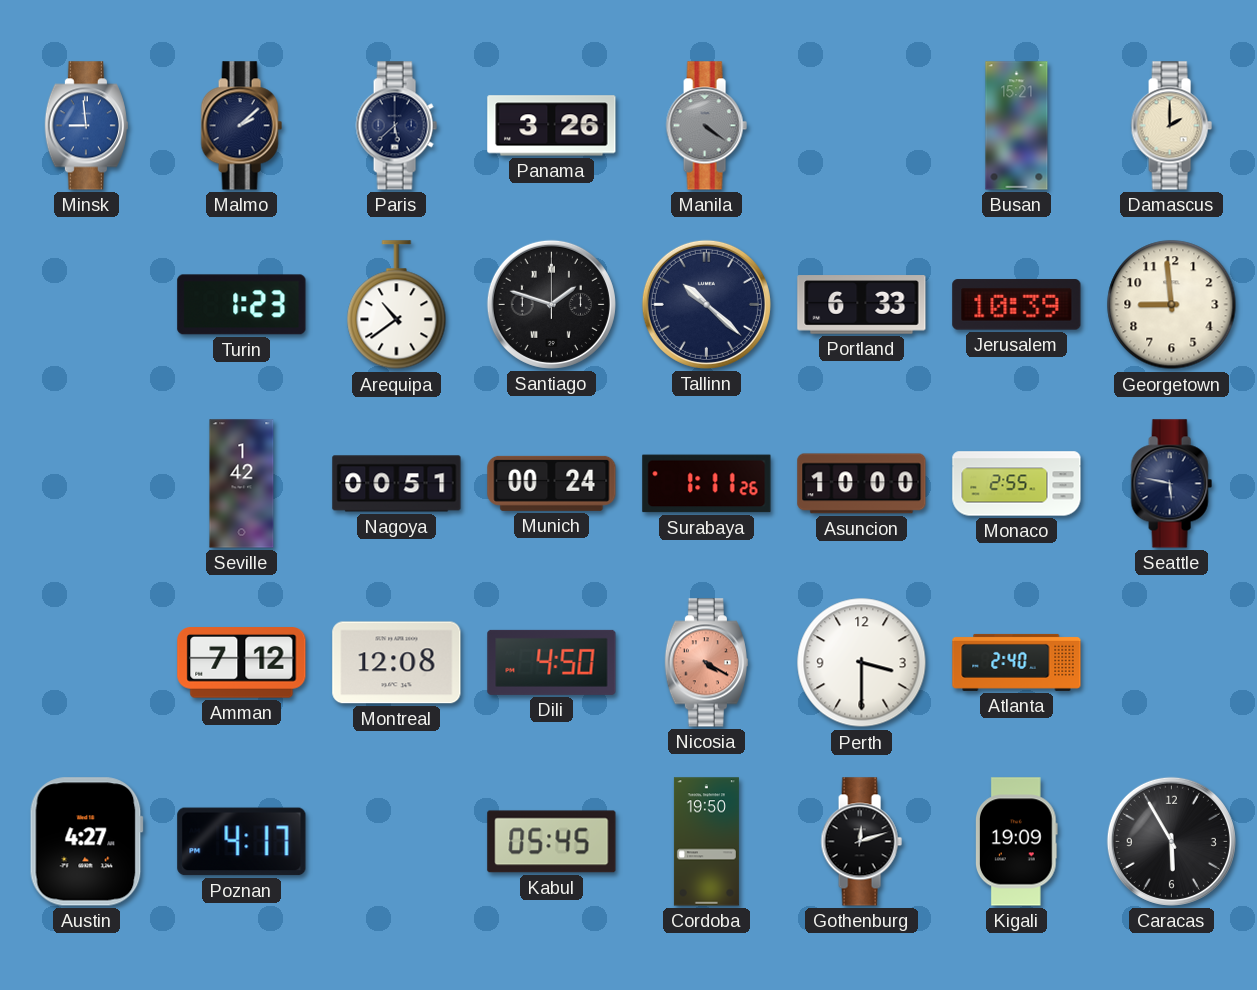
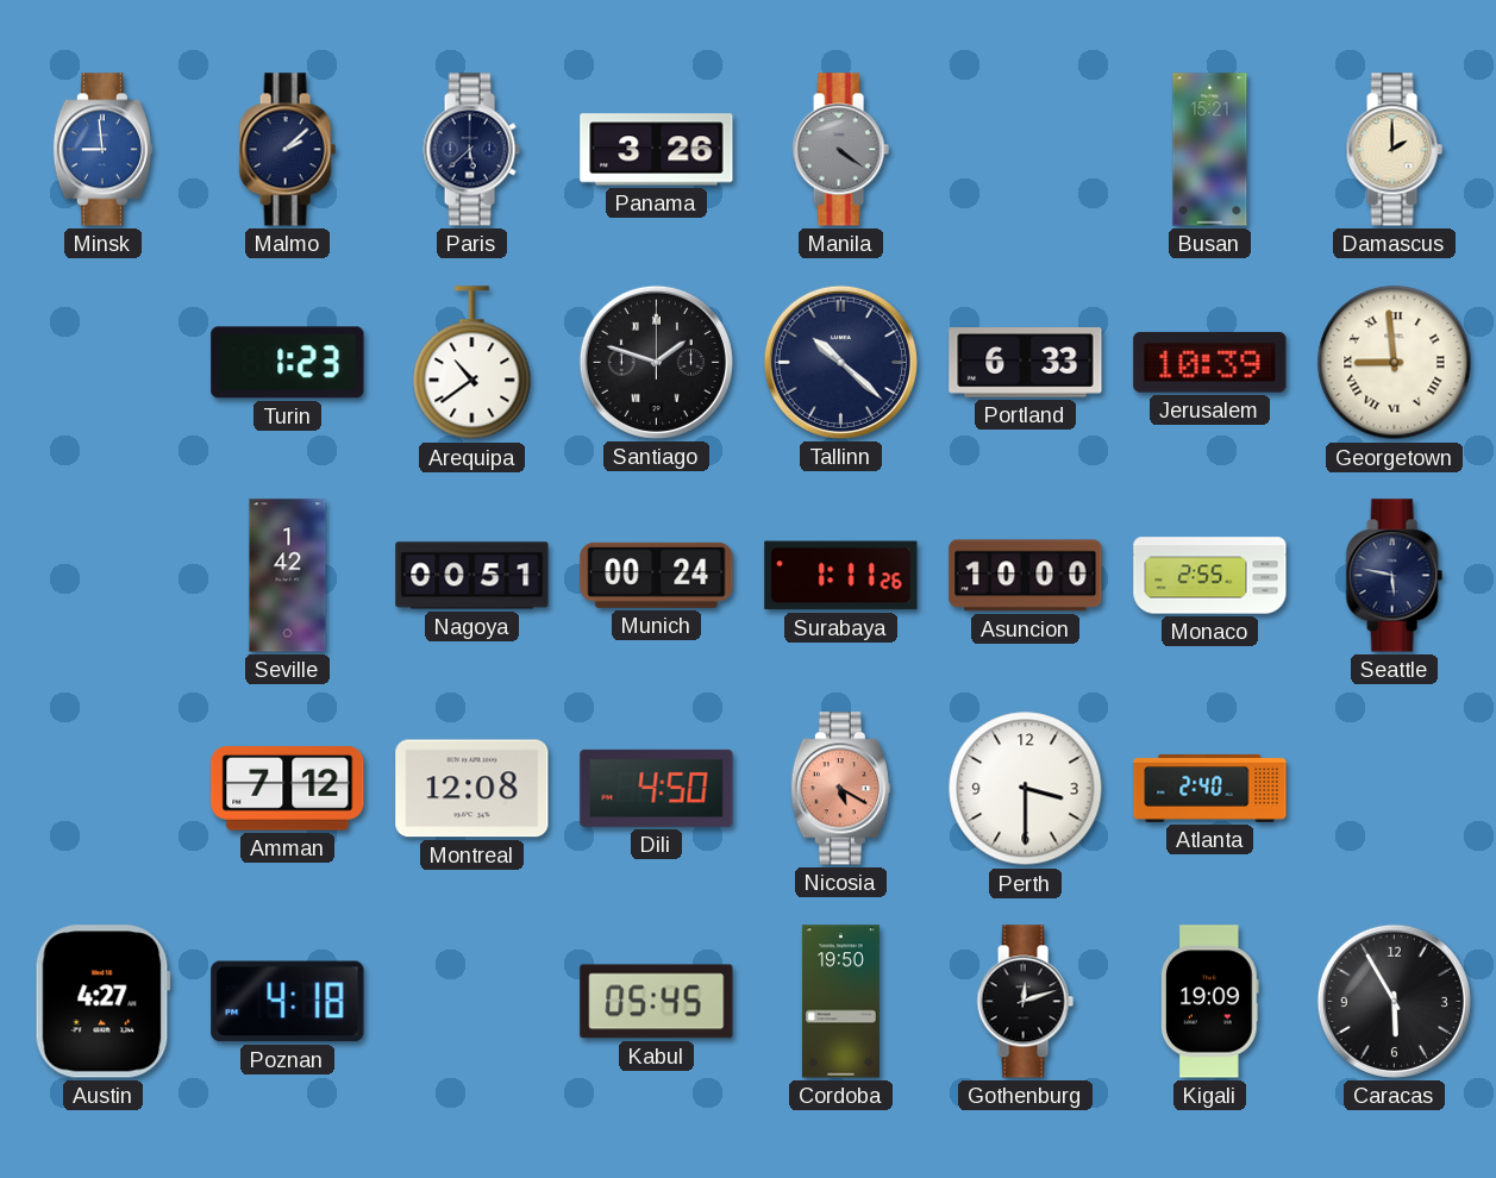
Georgetown numerals: Arabic -> Roman (1395, 363)
Nicosia: 4:20 -> 5:20 (840, 789)
Poznan: 4:17 -> 4:18 (288, 1002)
